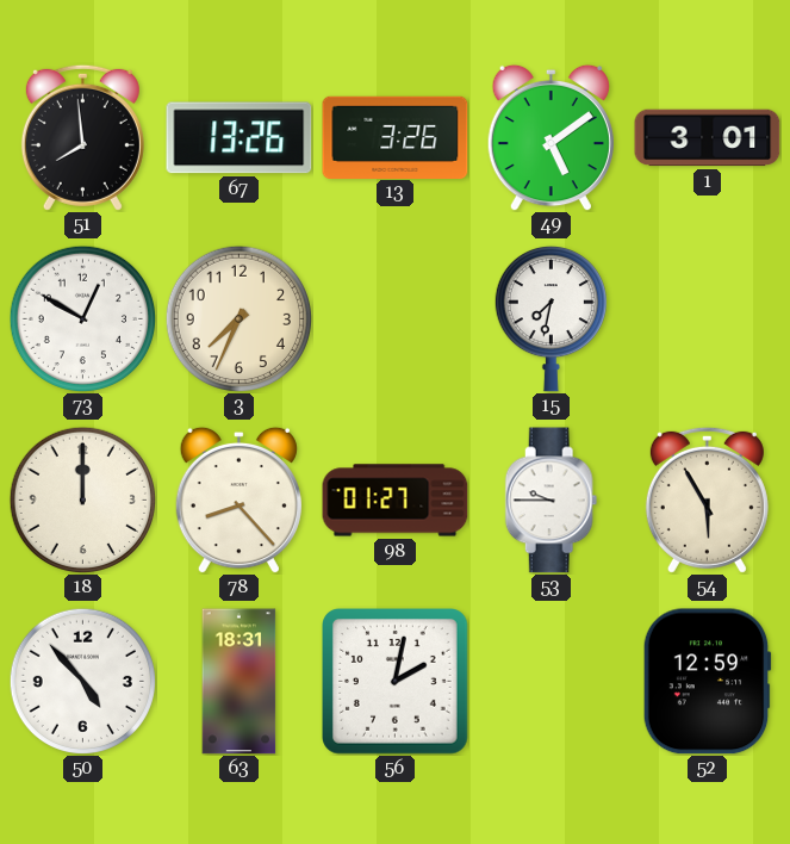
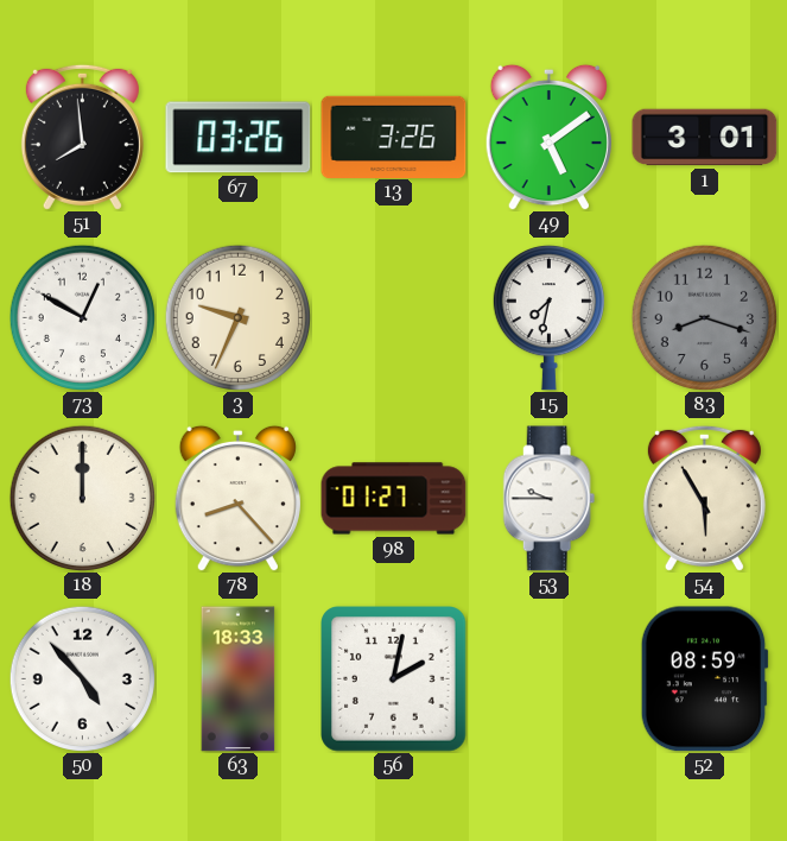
67: 13:26 -> 03:26 (239, 138)
3: 7:34 -> 9:34 (237, 317)
83: none -> 8:18 (704, 317)
63: 18:31 -> 18:33 (239, 679)
52: 12:59 -> 08:59 (704, 679)
